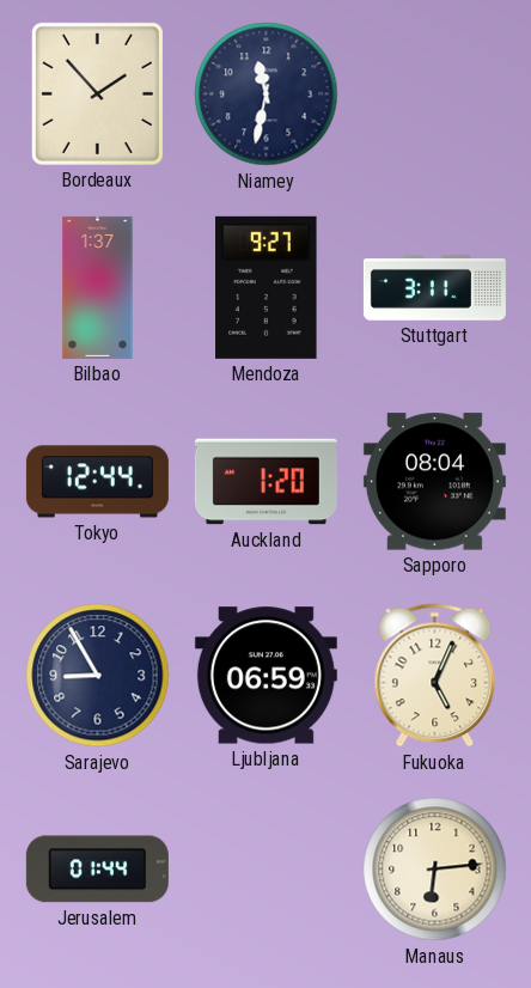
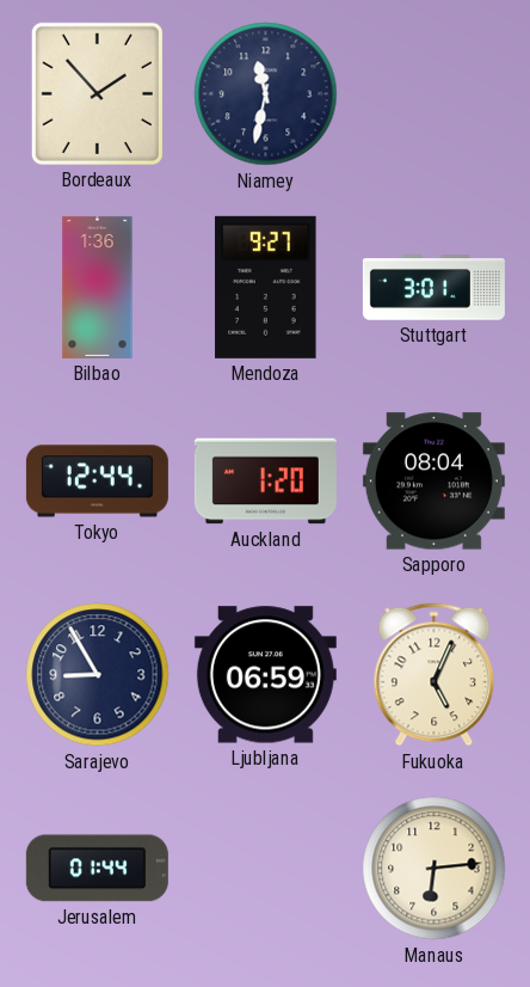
Bilbao: 1:37 -> 1:36 (98, 287)
Stuttgart: 3:11 -> 3:01 (433, 288)
